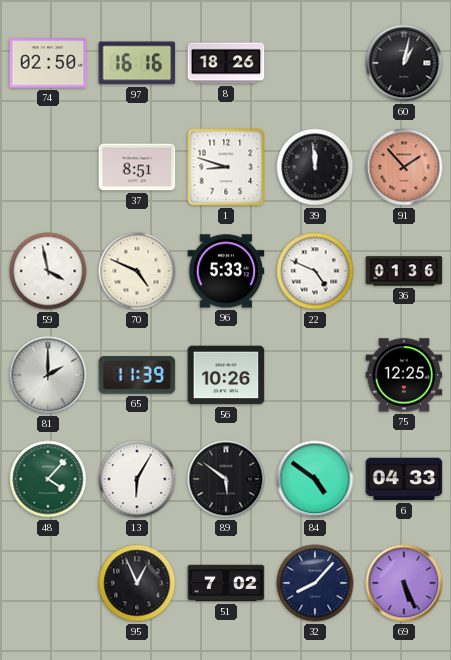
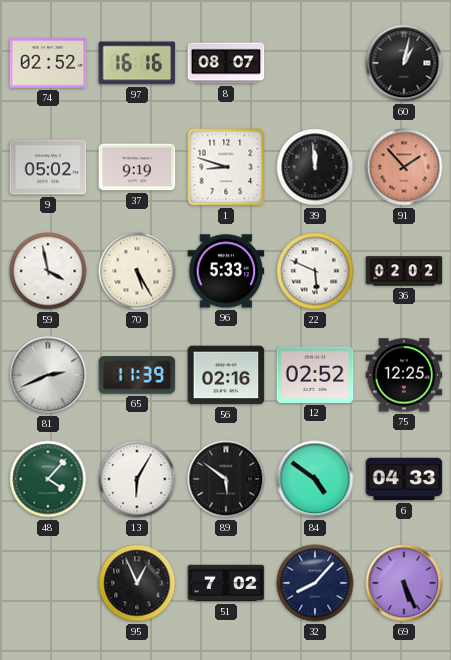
74: 02:50 -> 02:52 (48, 63)
8: 18:26 -> 08:07 (226, 63)
9: none -> 05:02 (48, 167)
37: 8:51 -> 9:19 (137, 167)
70: 4:49 -> 5:25 (137, 271)
22: 4:49 -> 5:49 (315, 271)
36: 01:36 -> 02:02 (404, 271)
81: 2:00 -> 2:41 (48, 375)
56: 10:26 -> 02:16 (226, 375)
12: none -> 02:52 (315, 375)
